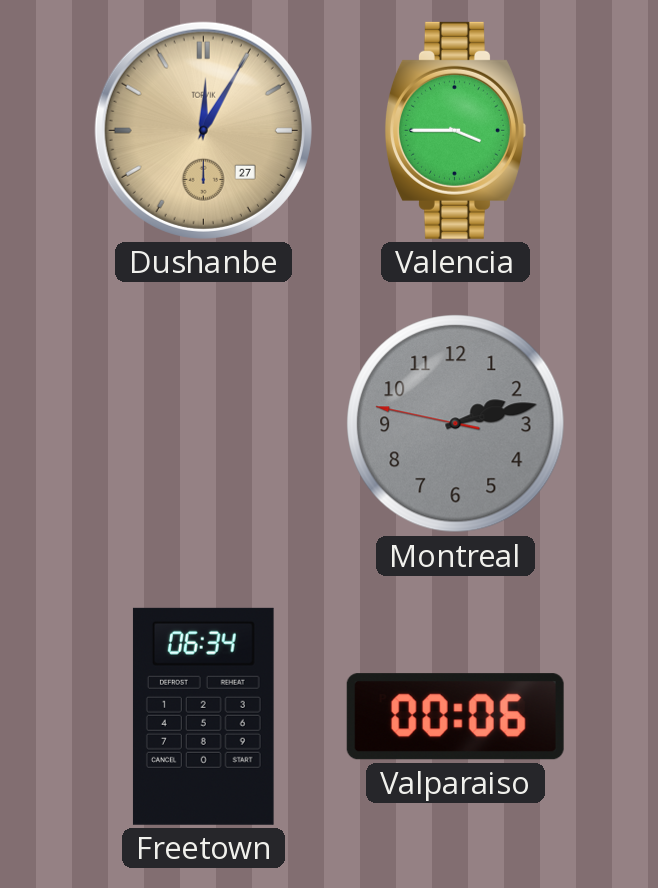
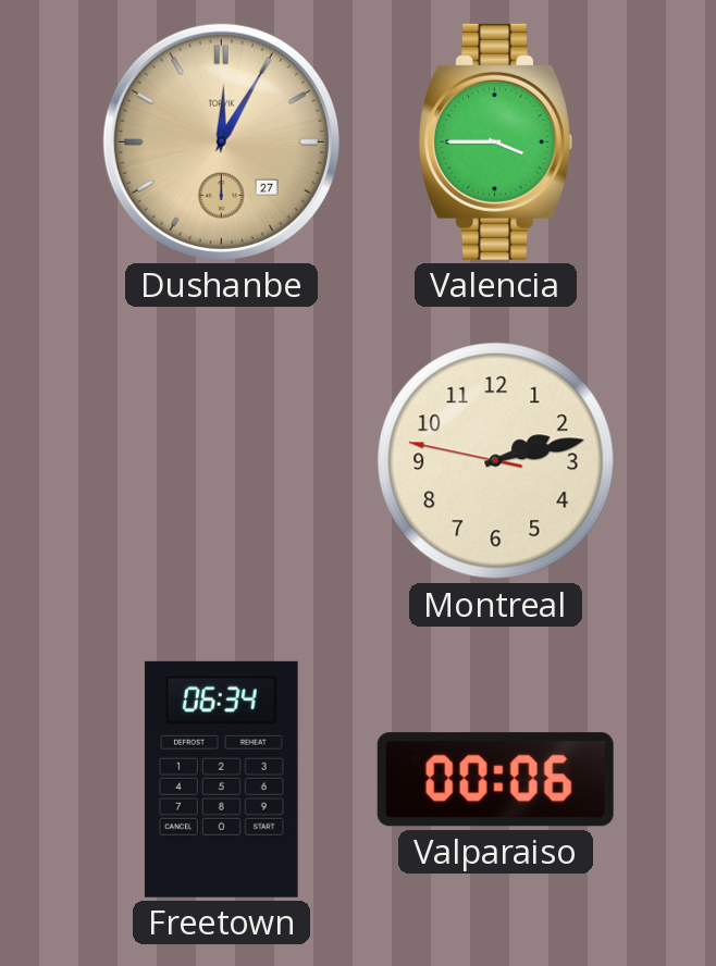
Montreal dial: grey -> cream (496, 461)
